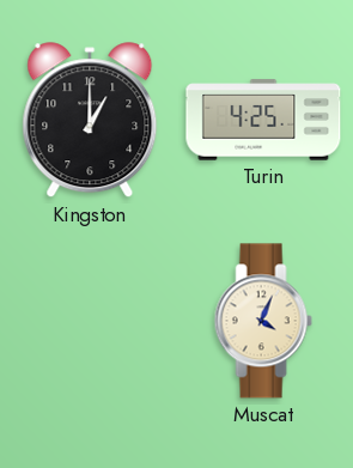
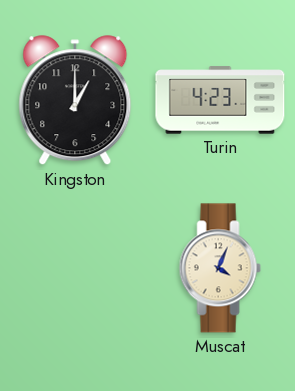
Turin: 4:25 -> 4:23 (220, 100)
